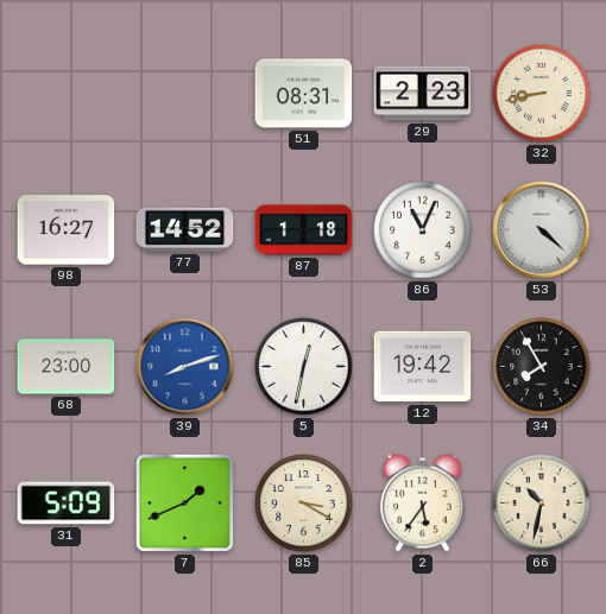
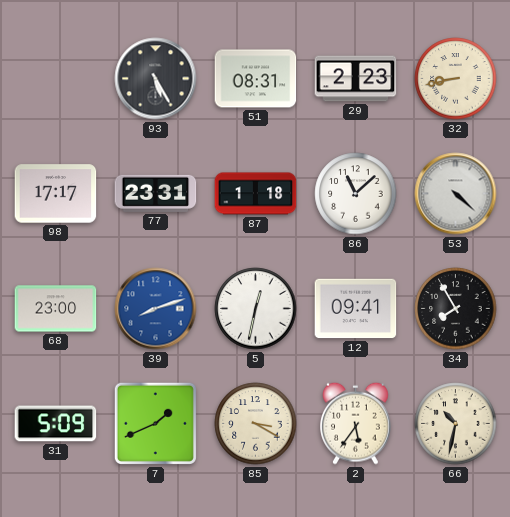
93: none -> 5:25 (156, 79)
98: 16:27 -> 17:17 (56, 194)
77: 14:52 -> 23:31 (156, 193)
86: 11:04 -> 11:08 (356, 194)
12: 19:42 -> 09:41 (356, 309)
